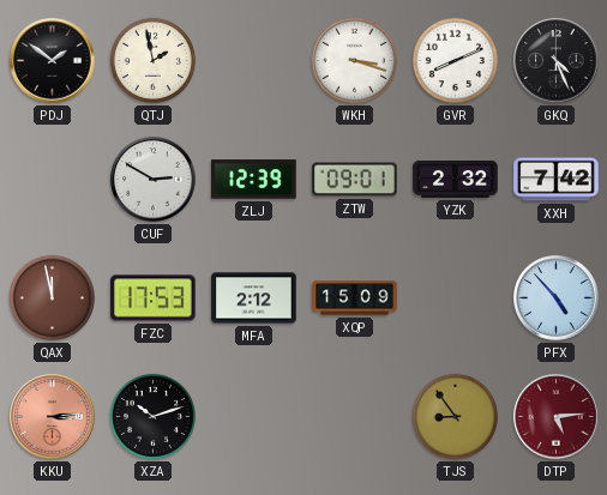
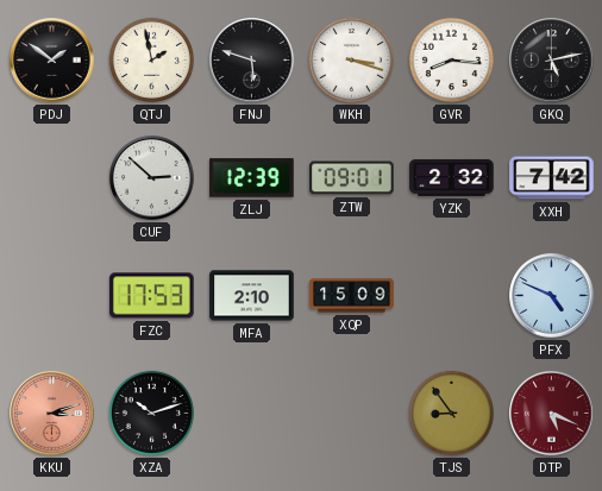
FNJ: none -> 5:48 (252, 61)
GVR: 8:11 -> 8:16 (451, 59)
GKQ: 4:26 -> 5:13 (552, 61)
CUF: 2:50 -> 2:52 (152, 178)
QAX: 11:58 -> none (52, 297)
MFA: 2:12 -> 2:10 (252, 296)
PFX: 4:53 -> 4:49 (552, 296)
KKU: 3:14 -> 3:12 (52, 414)
DTP: 5:14 -> 5:19 (552, 414)
